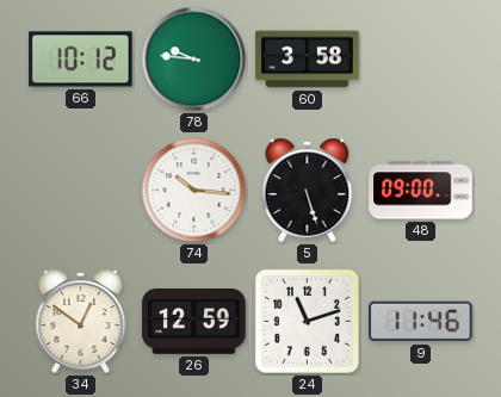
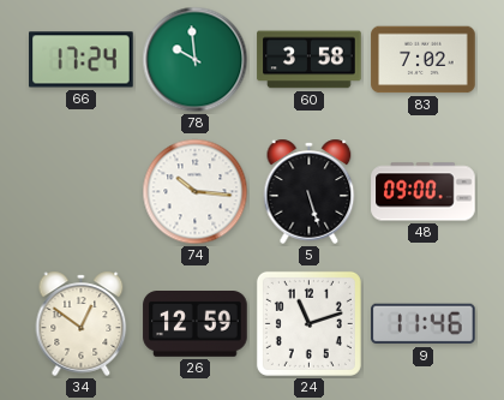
66: 10:12 -> 17:24 (82, 60)
78: 9:46 -> 9:59 (196, 60)
83: none -> 7:02 (424, 60)
